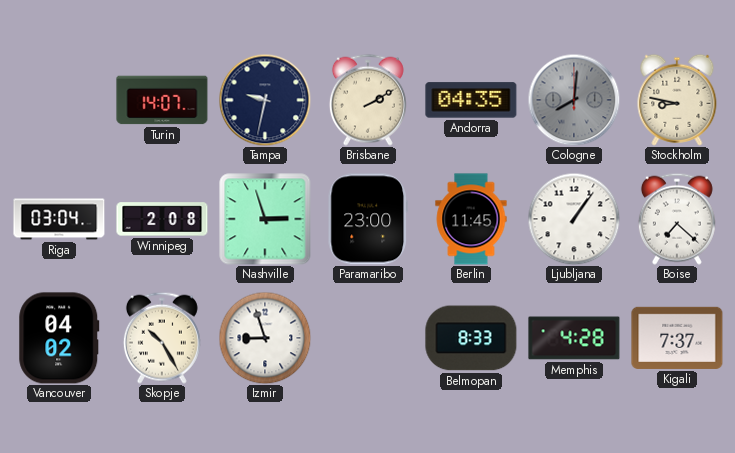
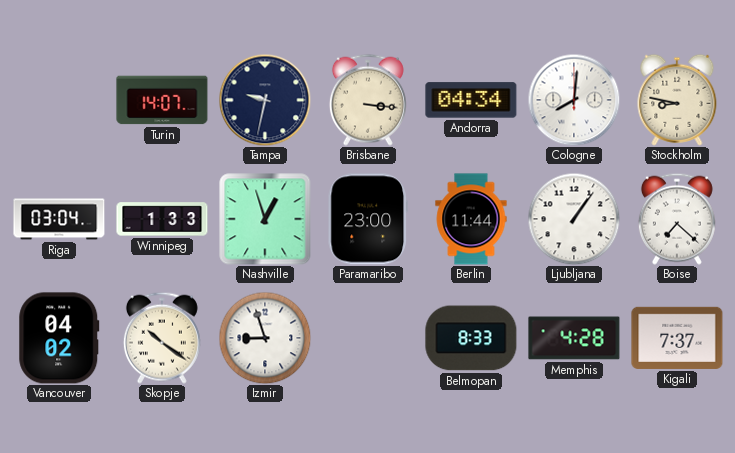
Brisbane: 2:10 -> 3:16 (368, 100)
Andorra: 04:35 -> 04:34 (471, 100)
Cologne dial: grey -> white (574, 100)
Winnipeg: 2:08 -> 1:33 (162, 219)
Nashville: 2:57 -> 12:57 (265, 219)
Berlin: 11:45 -> 11:44 (471, 219)
Skopje: 10:25 -> 10:21 (162, 338)
